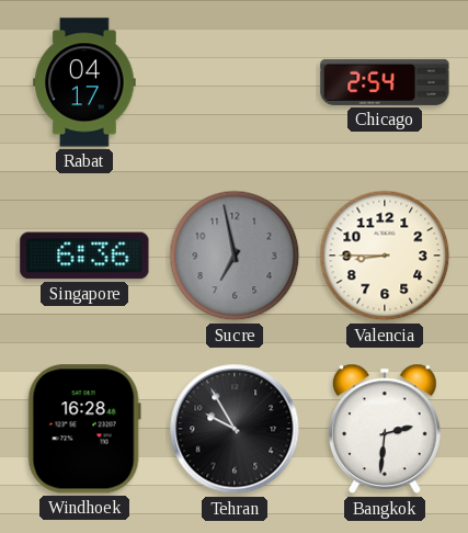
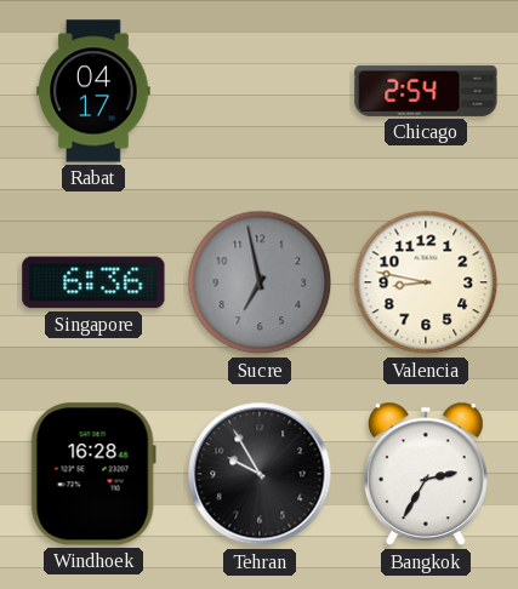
Valencia: 8:45 -> 8:47 (426, 282)
Bangkok: 2:31 -> 2:35 (427, 474)
